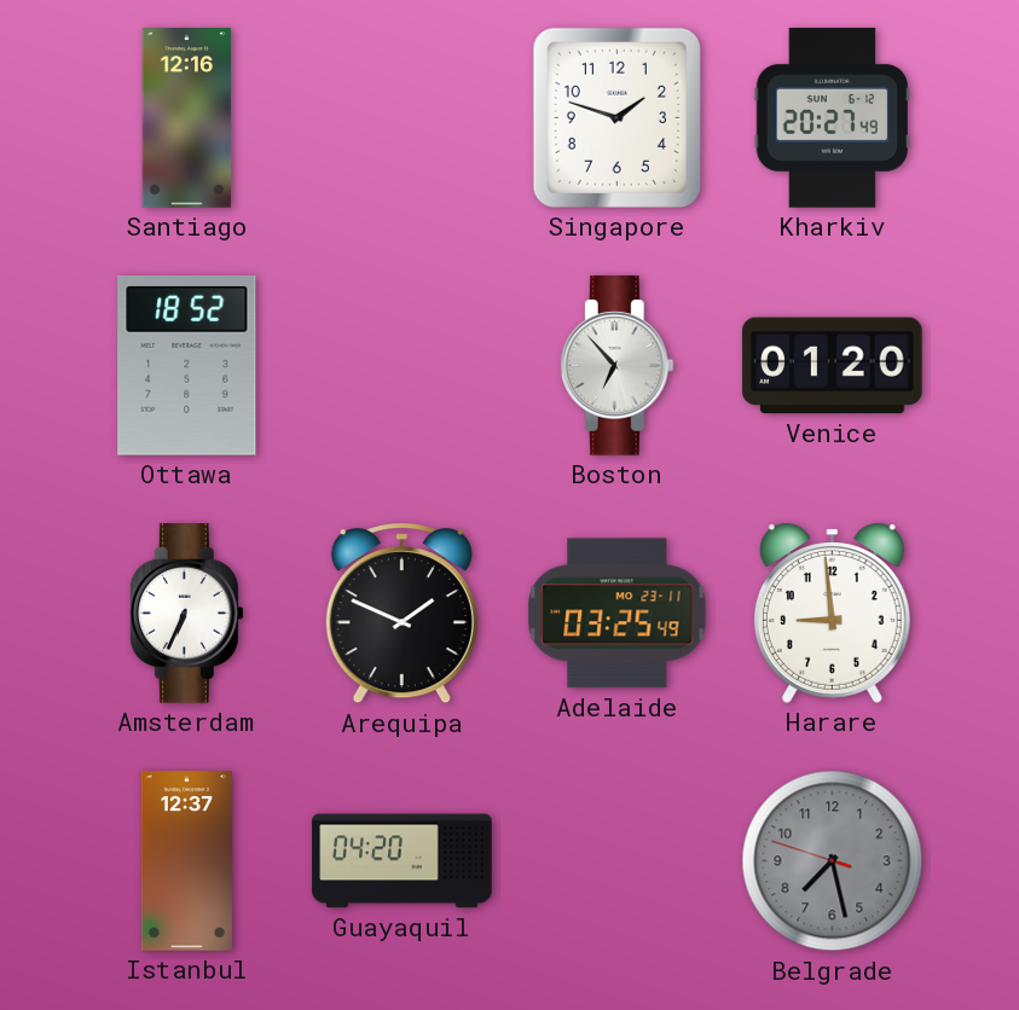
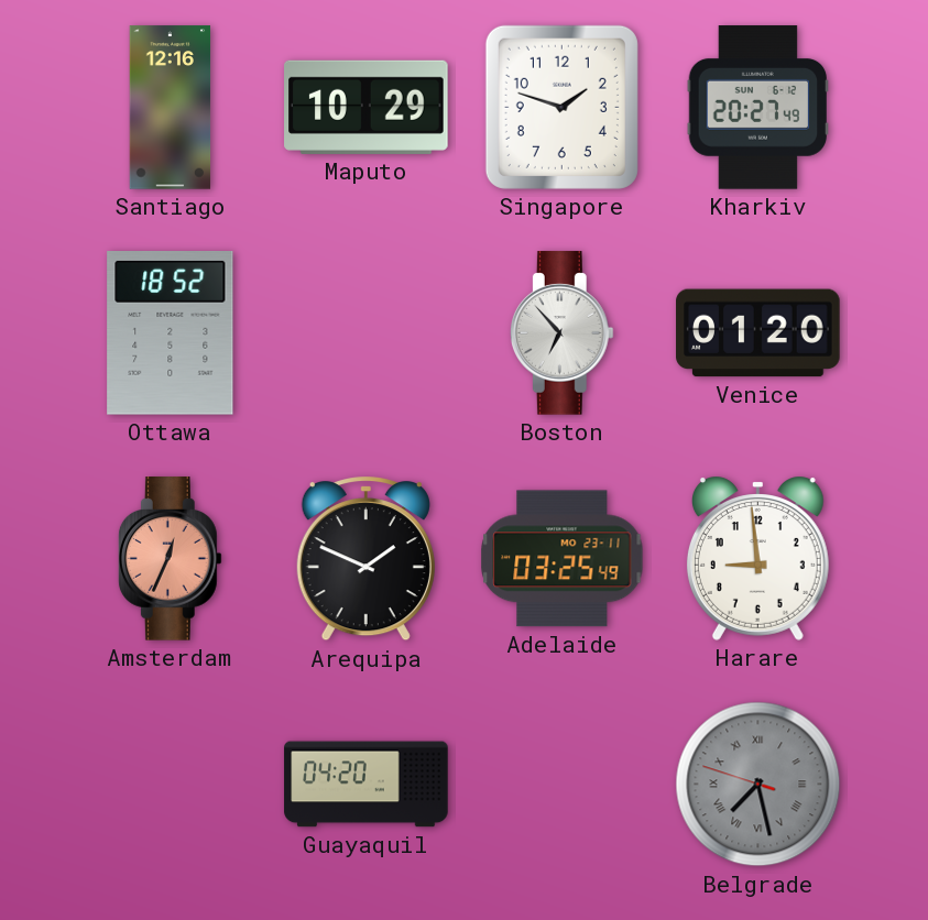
Maputo: none -> 10:29 (367, 107)
Amsterdam: 6:34 -> 12:34 (170, 559)
Amsterdam dial: white -> salmon (170, 559)
Istanbul: 12:37 -> none (186, 861)
Belgrade numerals: Arabic -> Roman (758, 785)
